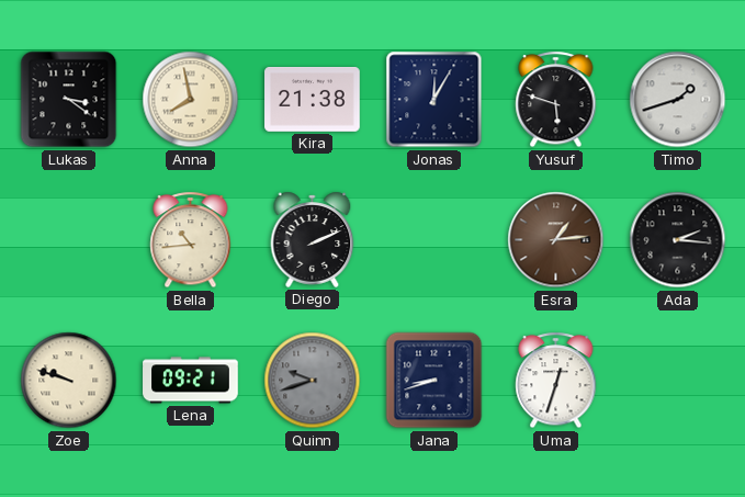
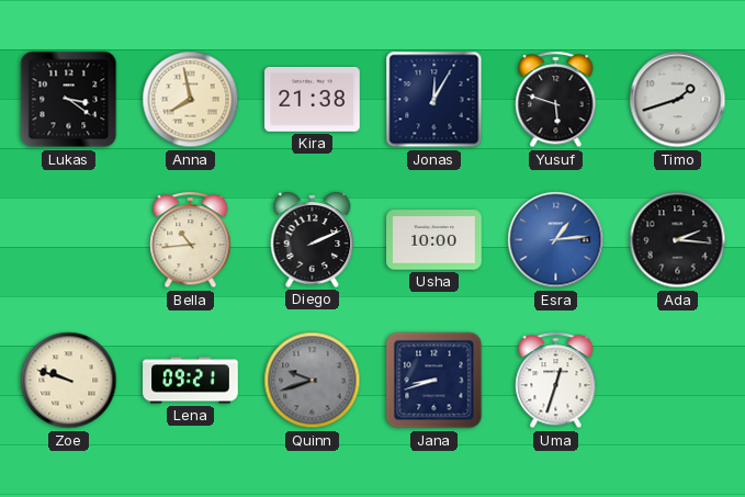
Usha: none -> 10:00 (434, 240)
Esra dial: brown -> blue (556, 240)
